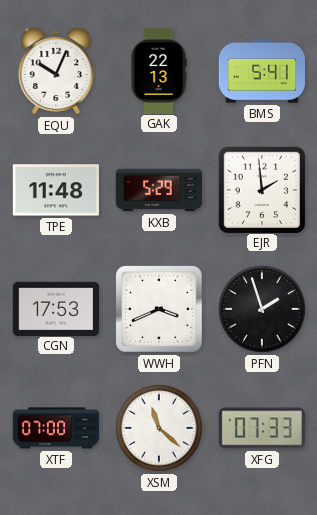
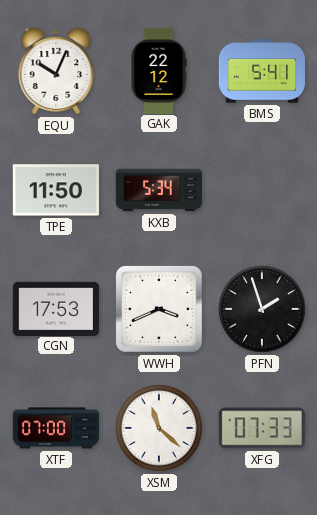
GAK: 22:13 -> 22:12 (159, 70)
TPE: 11:48 -> 11:50 (56, 190)
KXB: 5:29 -> 5:34 (158, 190)
EJR: 1:59 -> none (261, 189)
